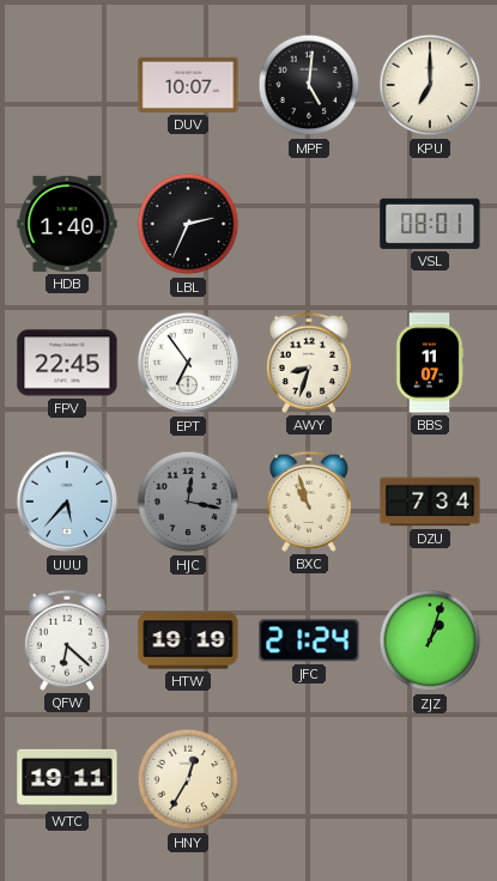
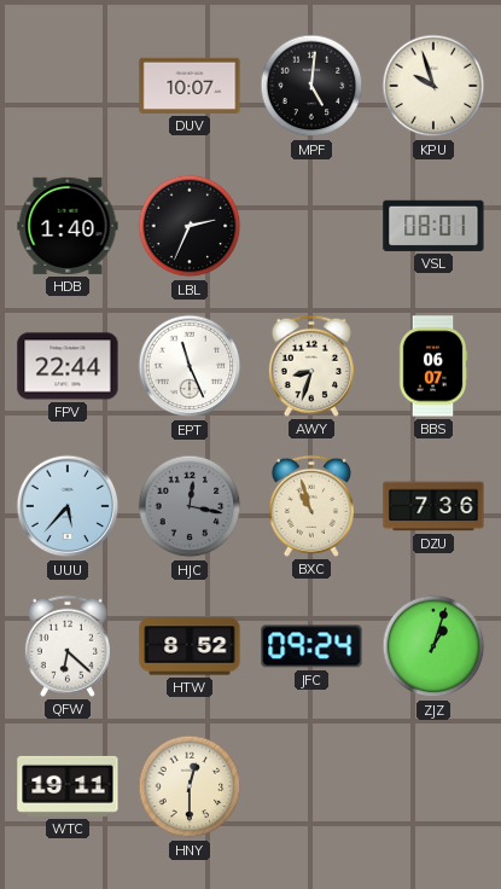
KPU: 7:00 -> 9:57 (433, 86)
FPV: 22:45 -> 22:44 (68, 366)
EPT: 6:54 -> 11:26 (190, 366)
BBS: 11:07 -> 06:07 (433, 366)
DZU: 7:34 -> 7:36 (433, 506)
HTW: 19:19 -> 8:52 (190, 646)
JFC: 21:24 -> 09:24 (311, 646)
HNY: 12:35 -> 12:30 (190, 786)
